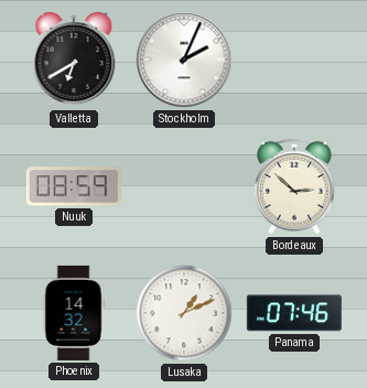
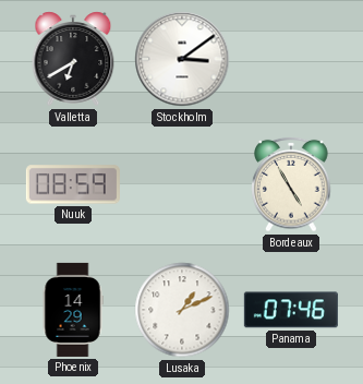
Stockholm: 2:04 -> 3:09 (182, 59)
Bordeaux: 2:52 -> 4:55 (291, 184)
Phoenix: 14:32 -> 14:29 (73, 310)
